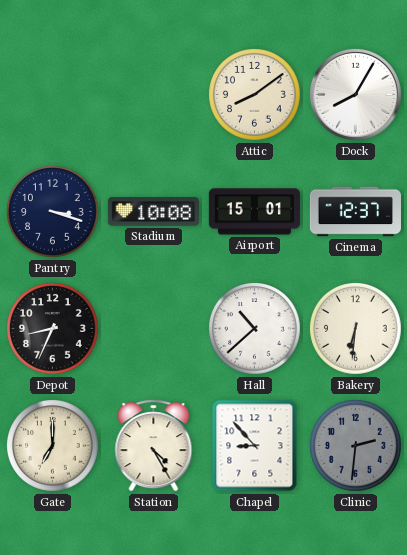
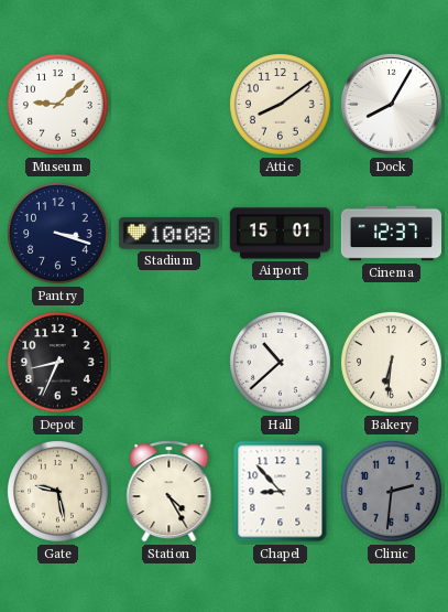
Museum: none -> 9:08 (58, 105)
Gate: 7:00 -> 9:28 (58, 492)
